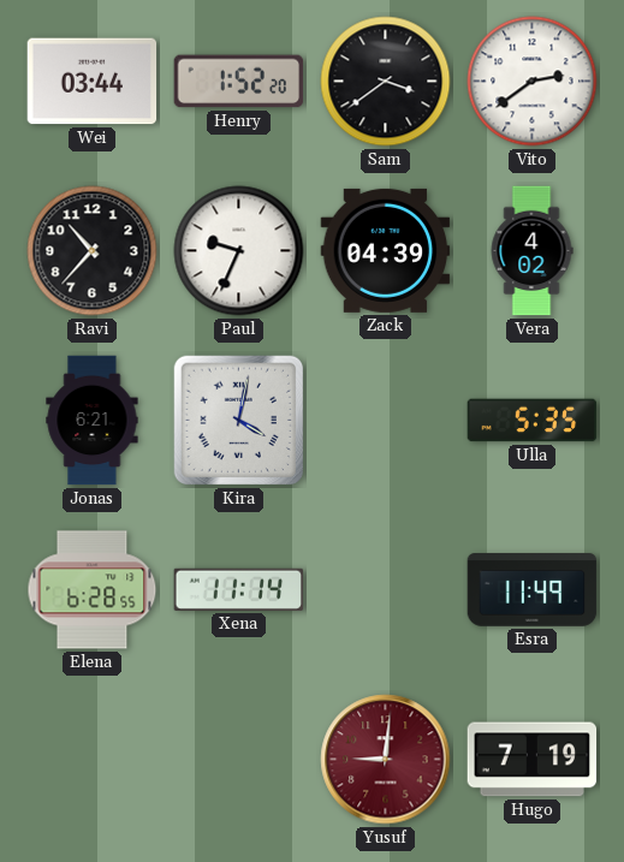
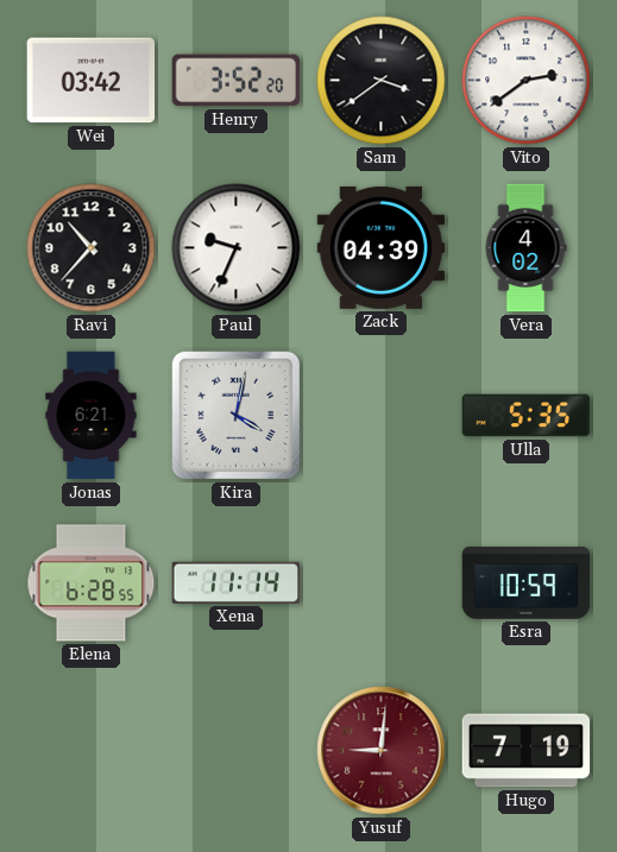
Wei: 03:44 -> 03:42 (92, 81)
Henry: 1:52 -> 3:52 (237, 81)
Esra: 11:49 -> 10:59 (527, 583)
